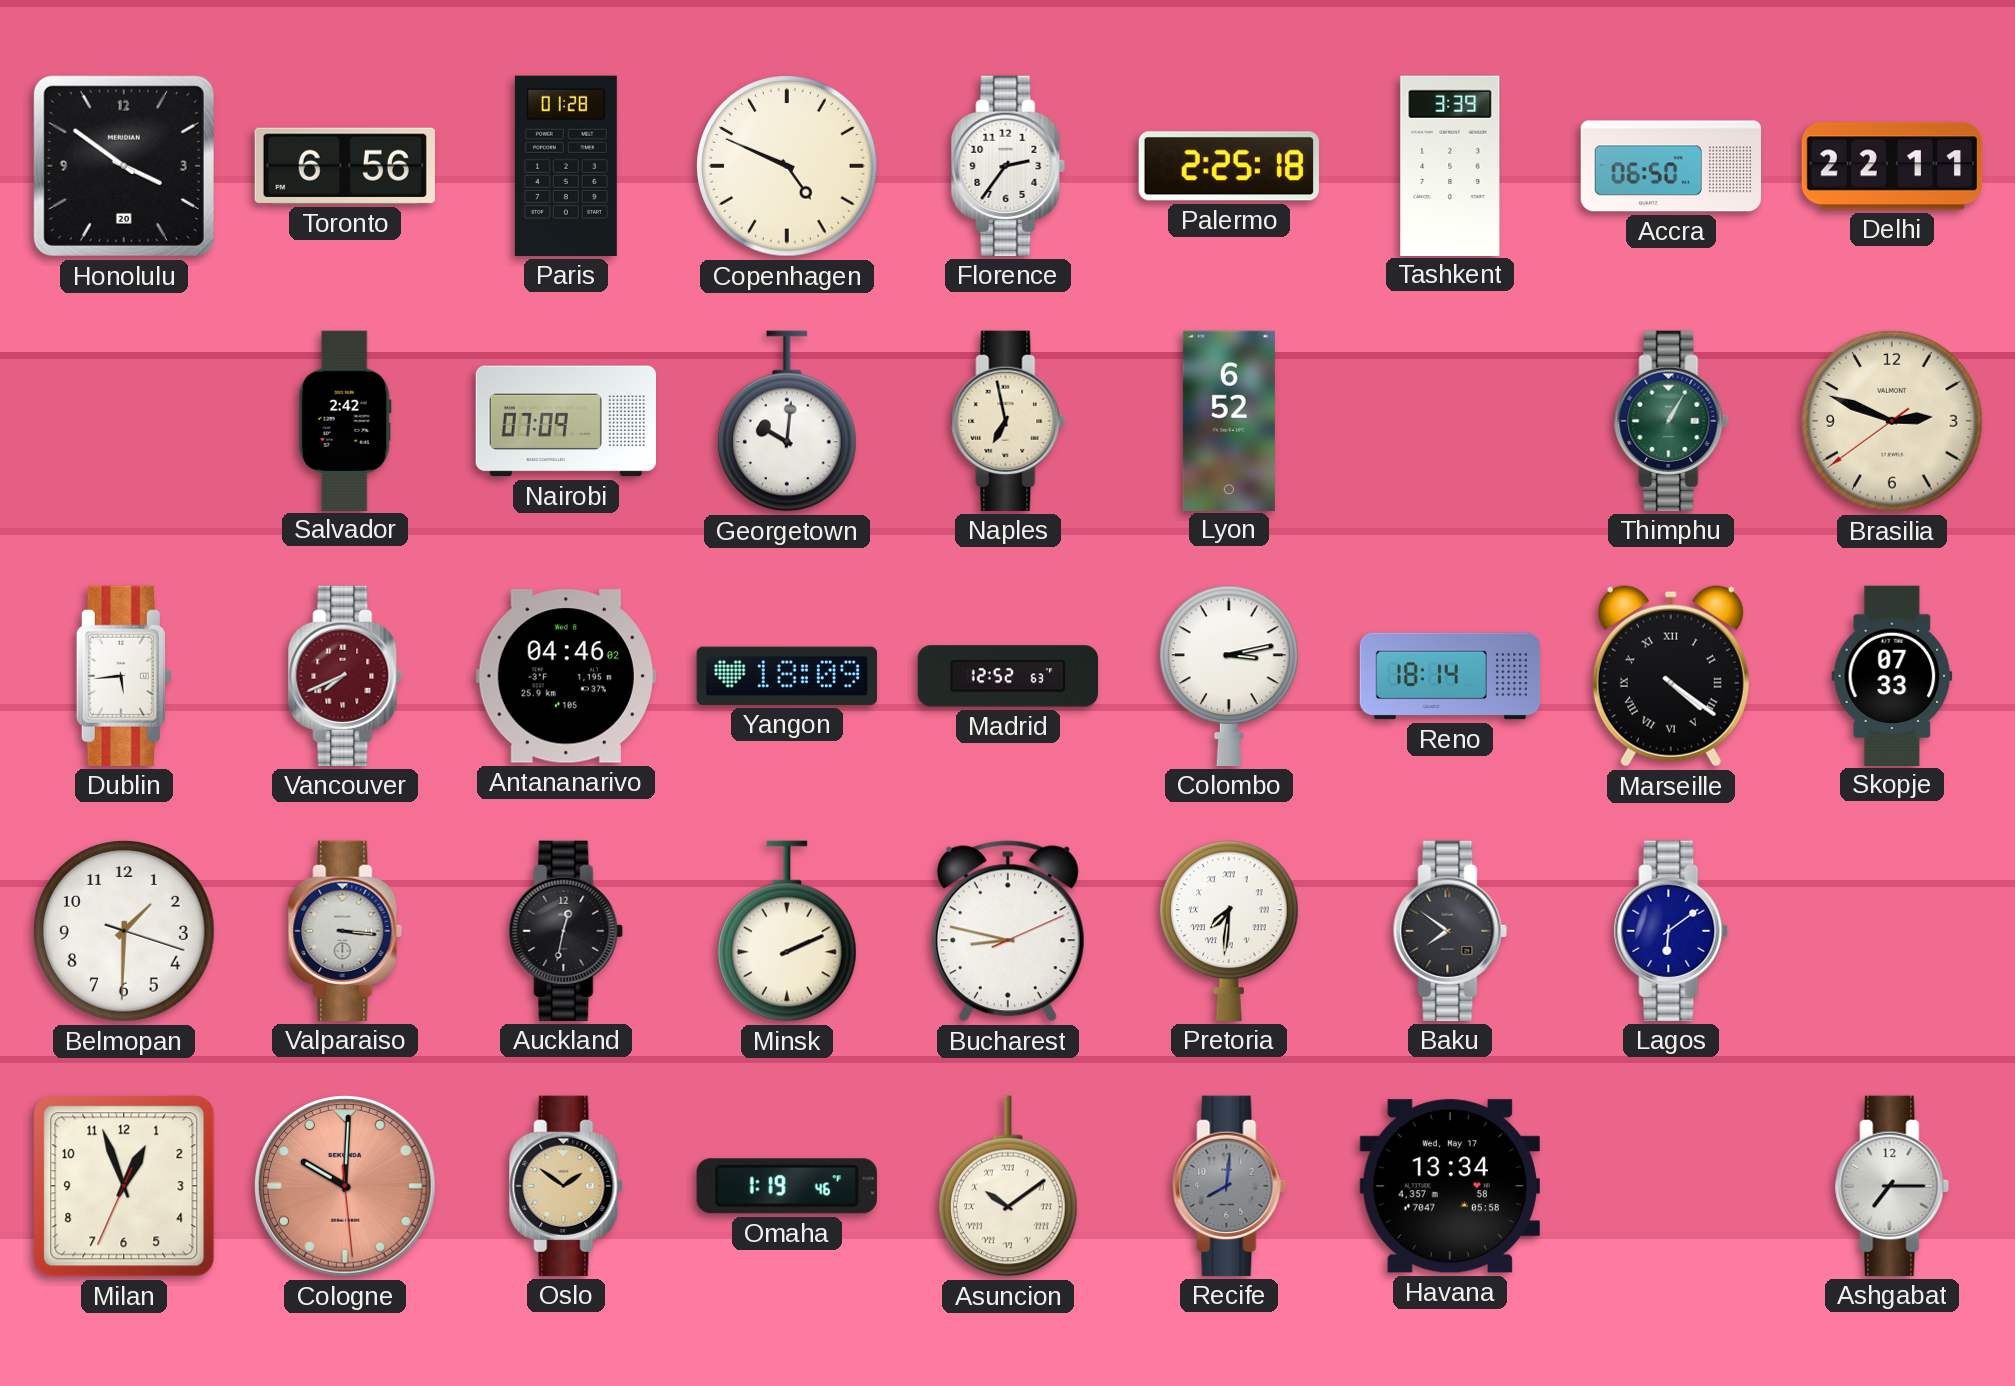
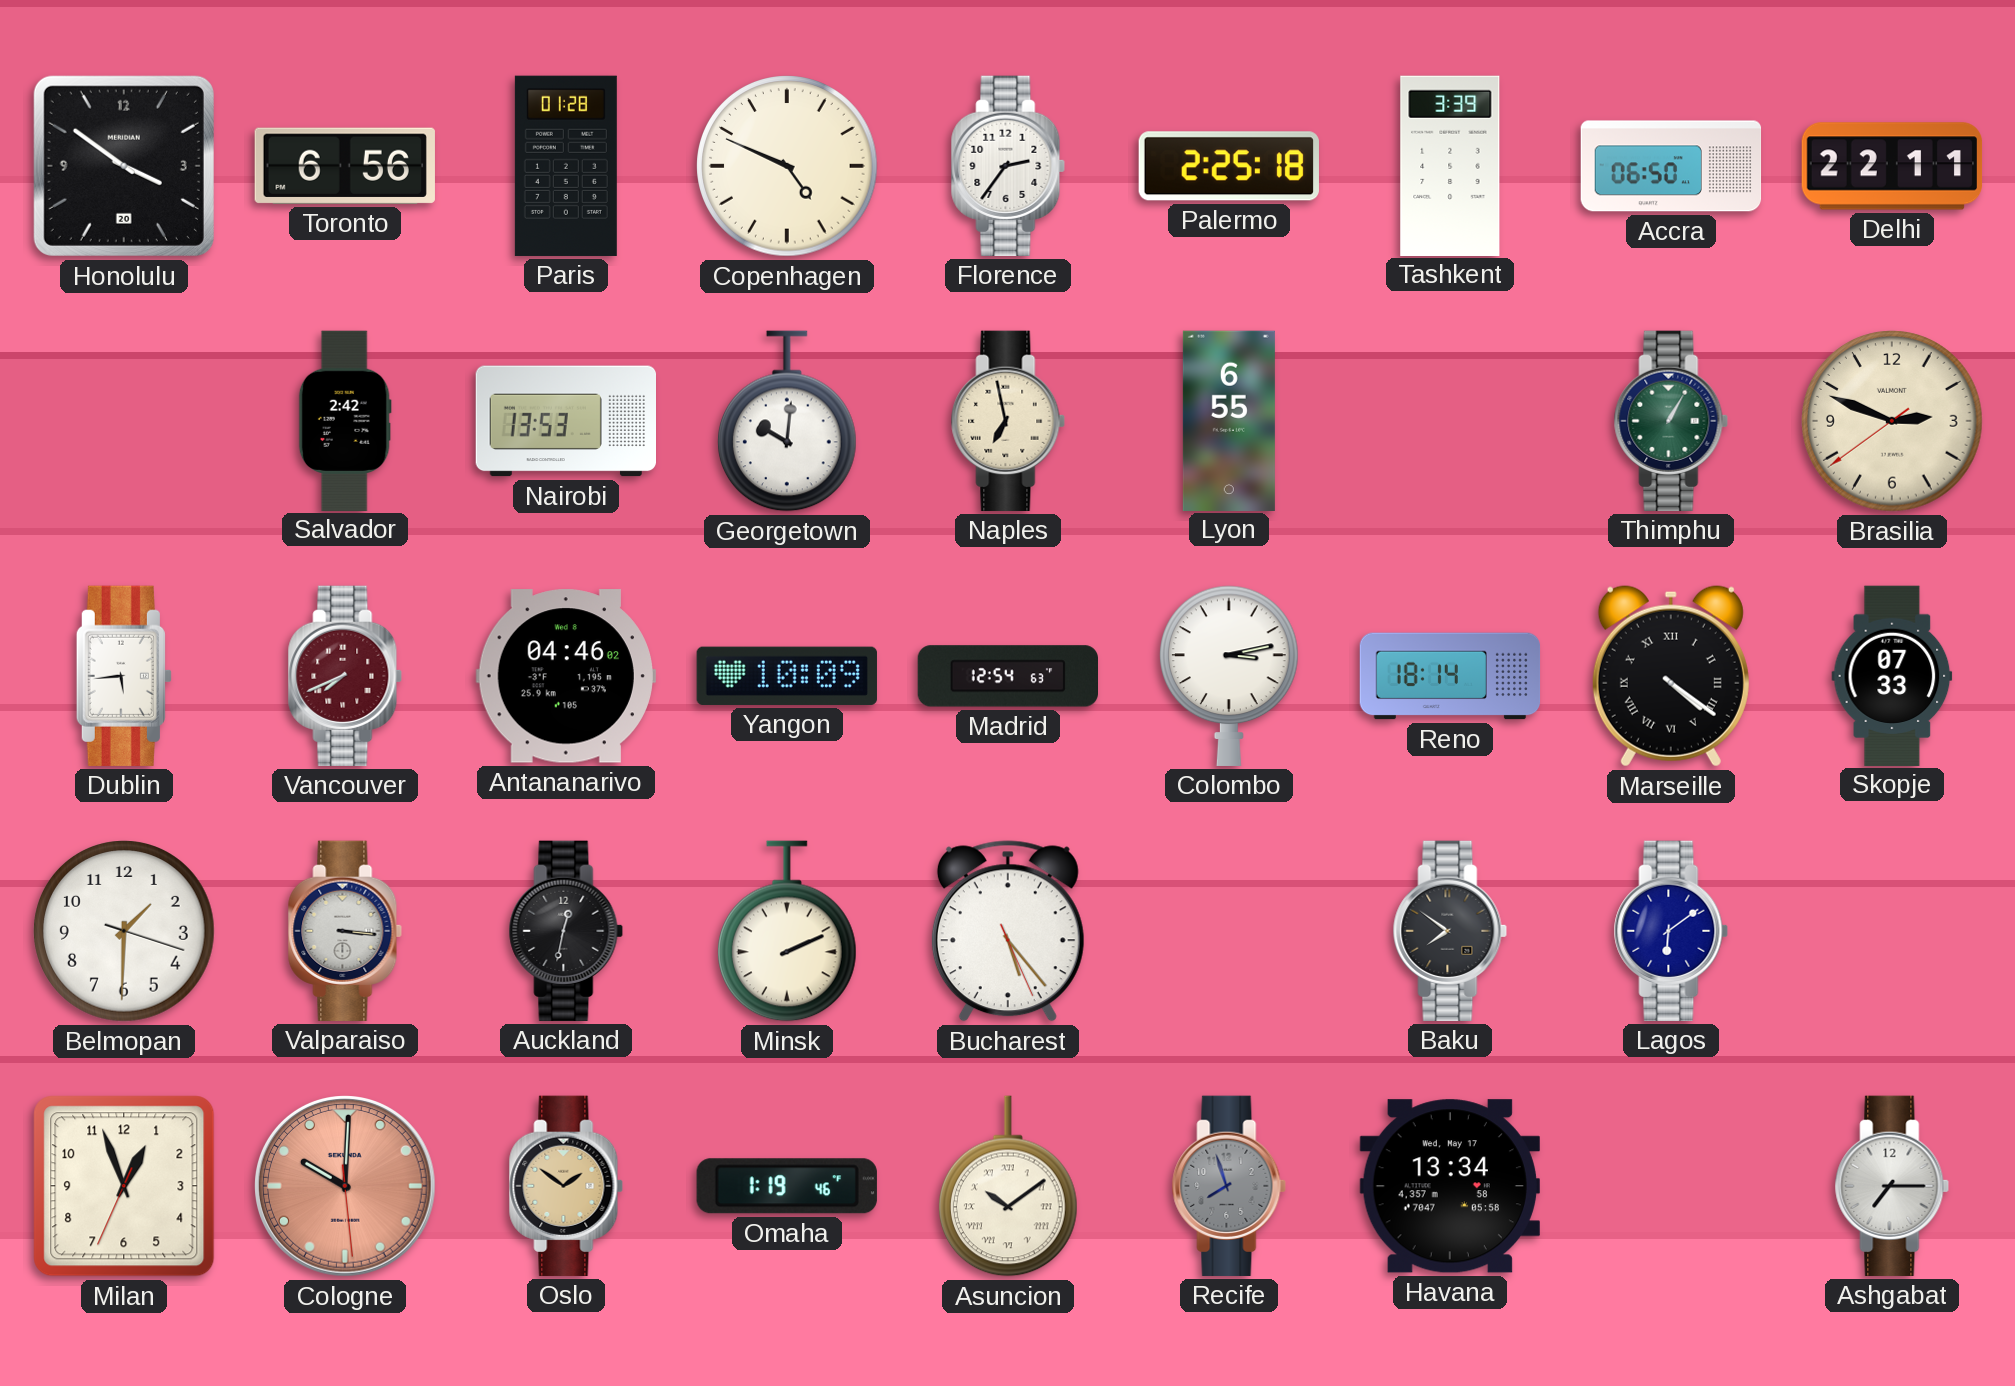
Nairobi: 07:09 -> 13:53 (565, 421)
Lyon: 6:52 -> 6:55 (1229, 420)
Yangon: 18:09 -> 10:09 (787, 676)
Madrid: 12:52 -> 12:54 (1007, 676)
Bucharest: 8:47 -> 5:23 (1008, 931)
Pretoria: 7:31 -> none (1229, 931)
Recife: 8:01 -> 7:57 (1229, 1186)
